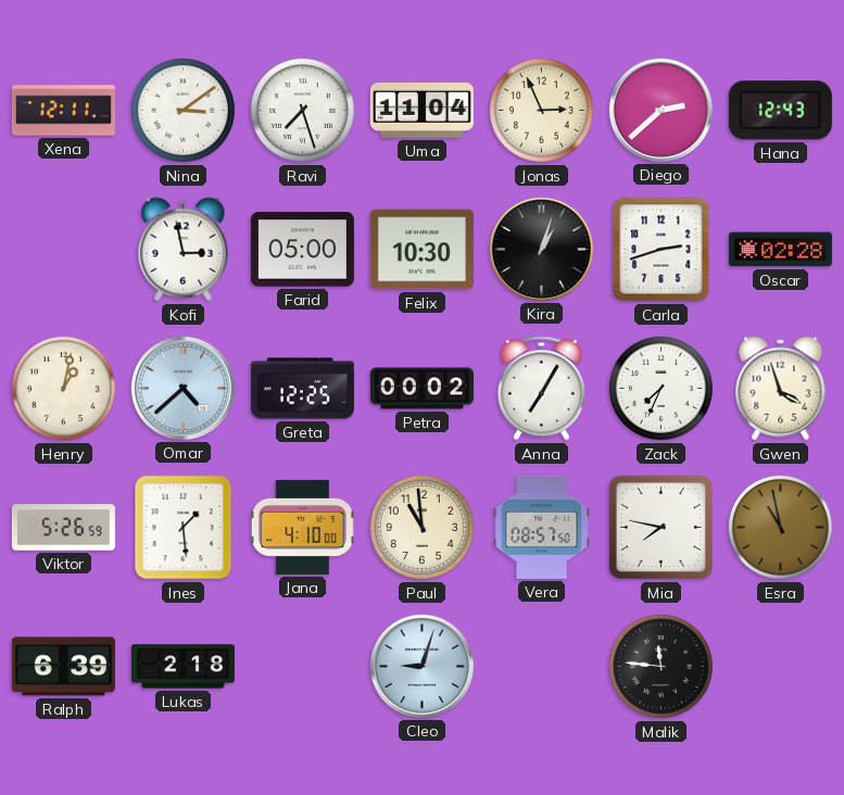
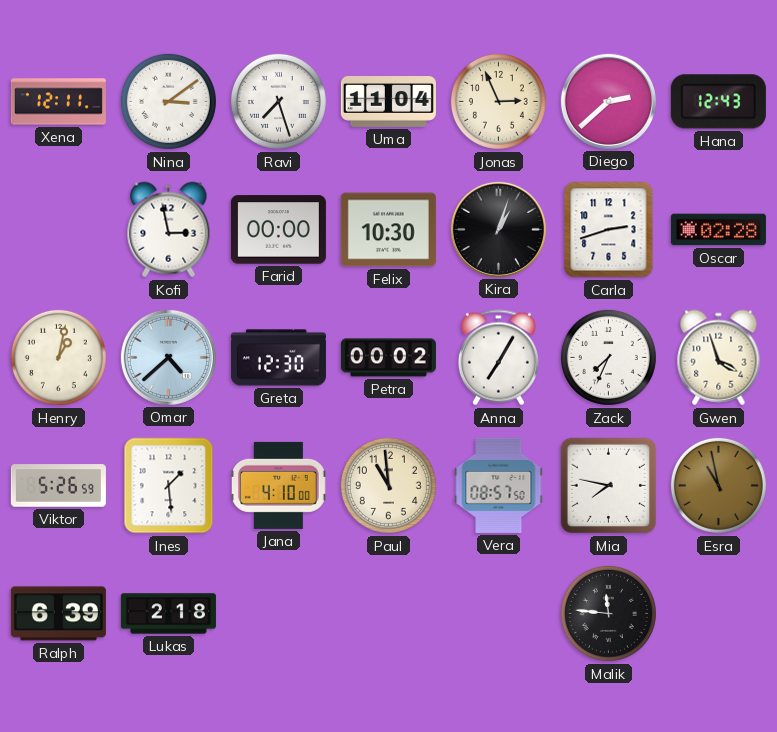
Farid: 05:00 -> 00:00 (278, 230)
Greta: 12:25 -> 12:30 (278, 358)
Cleo: 9:03 -> none (421, 666)
